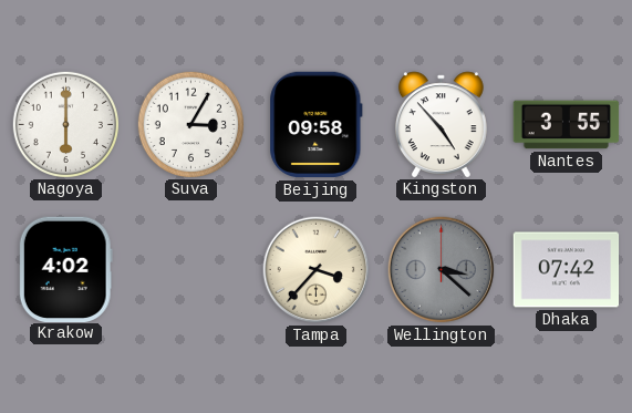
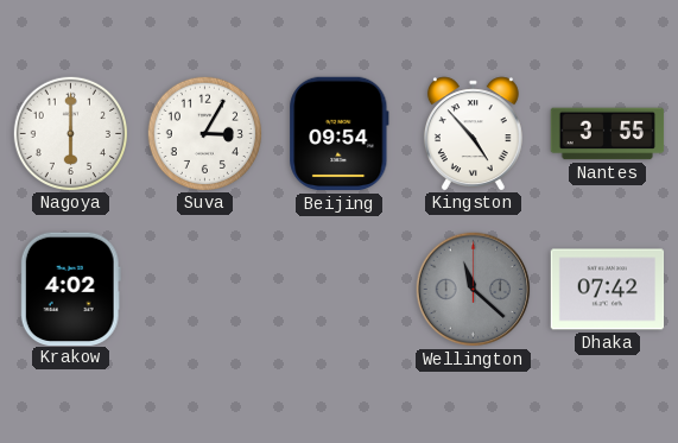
Beijing: 09:58 -> 09:54 (340, 134)
Tampa: 3:37 -> none (317, 270)
Wellington: 3:22 -> 11:22 (474, 290)
